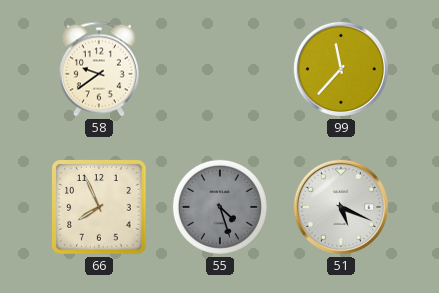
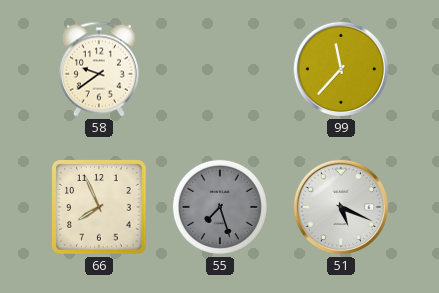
55: 4:27 -> 7:27 (220, 207)
